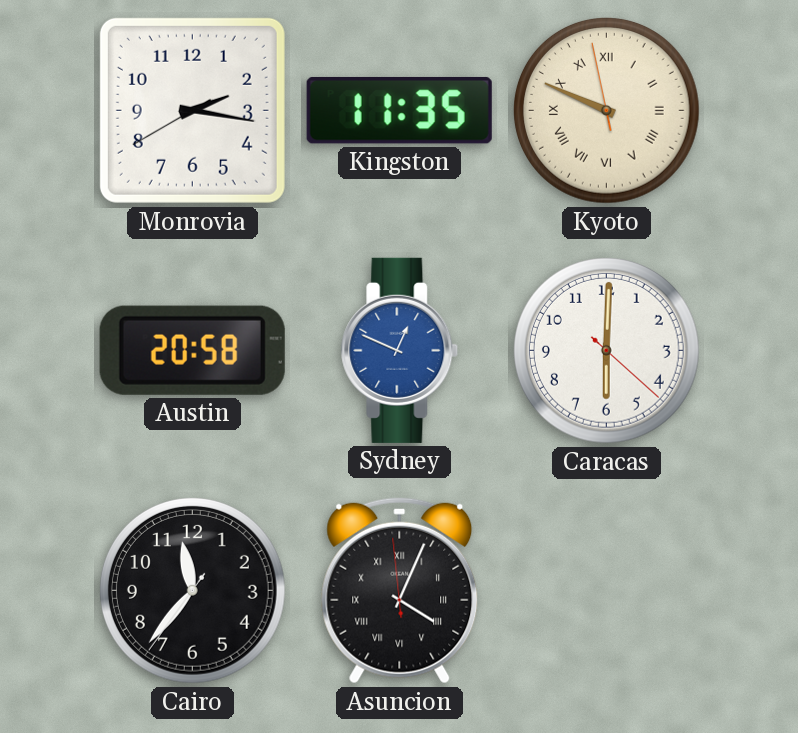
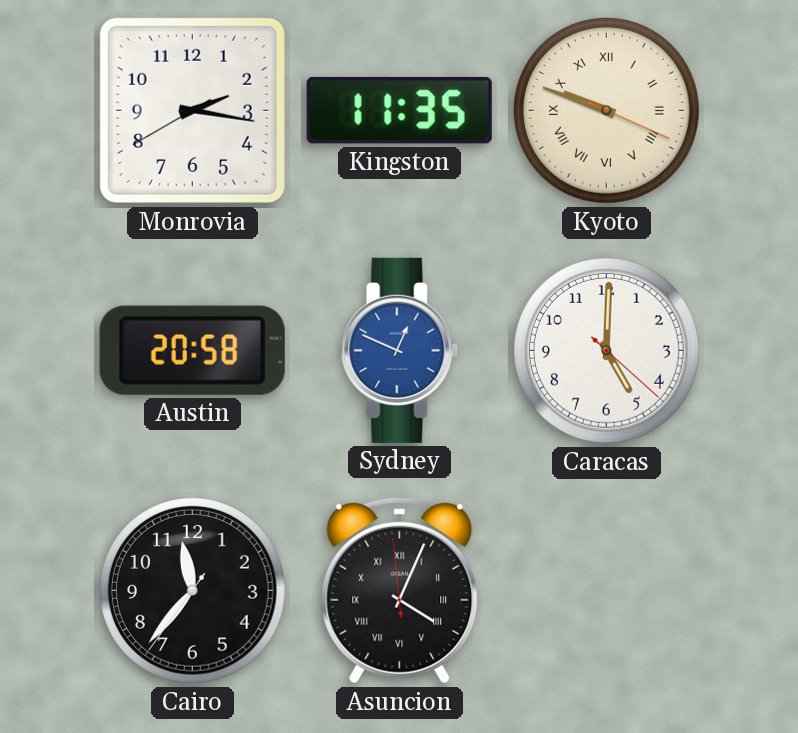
Kyoto: 9:48:58 -> 9:48:19 (606, 110)
Caracas: 6:00 -> 5:00 (606, 350)
